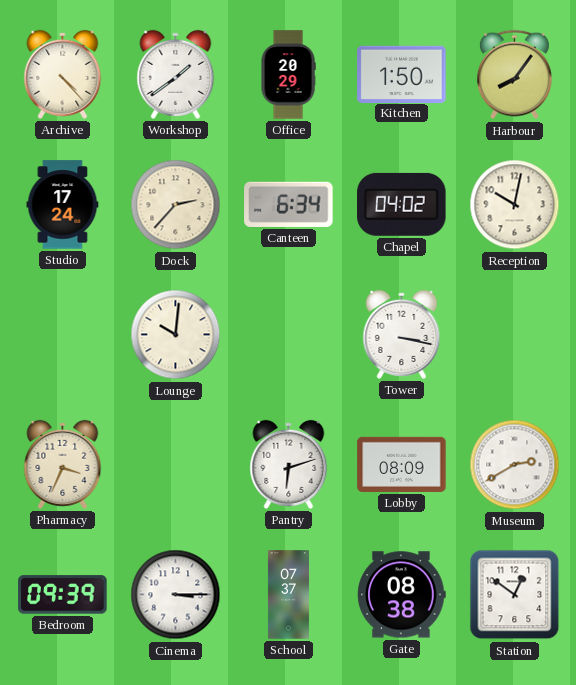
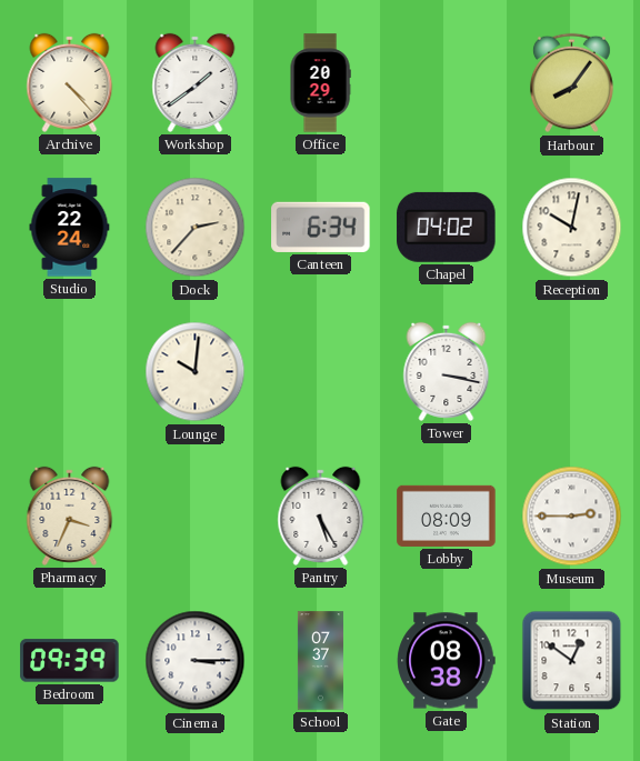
Kitchen: 1:50 -> none (402, 74)
Studio: 17:24 -> 22:24 (70, 228)
Pantry: 6:12 -> 5:25 (321, 515)
Museum: 2:40 -> 2:45 (572, 517)
